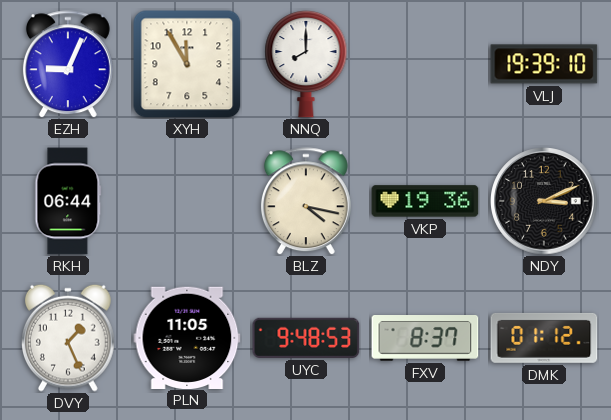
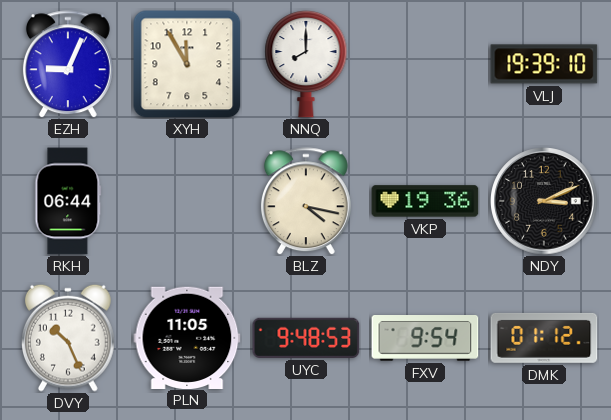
DVY: 1:26 -> 10:26 (69, 338)
FXV: 8:37 -> 9:54 (425, 339)
